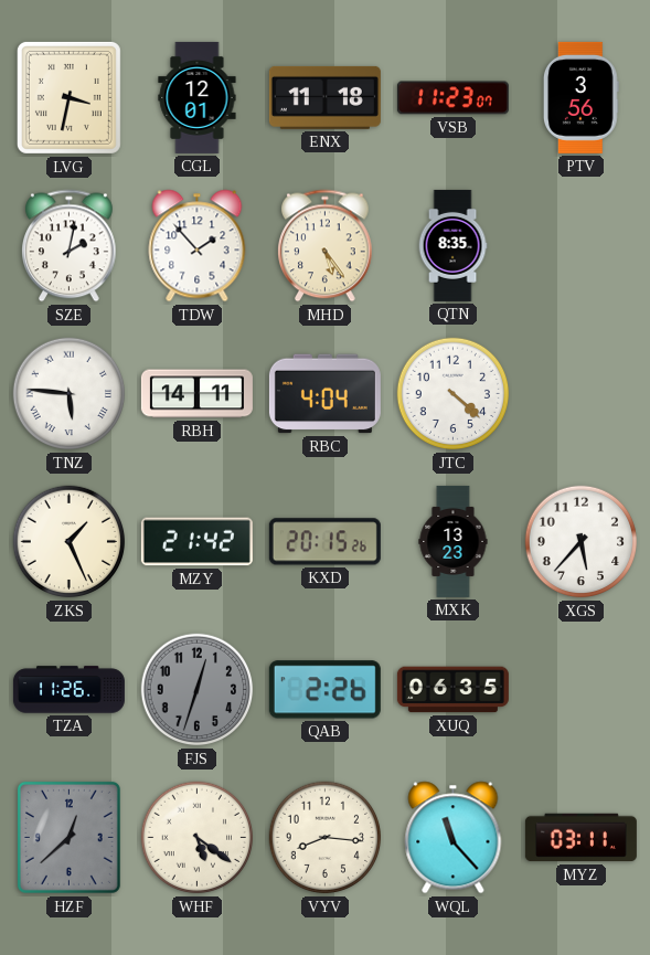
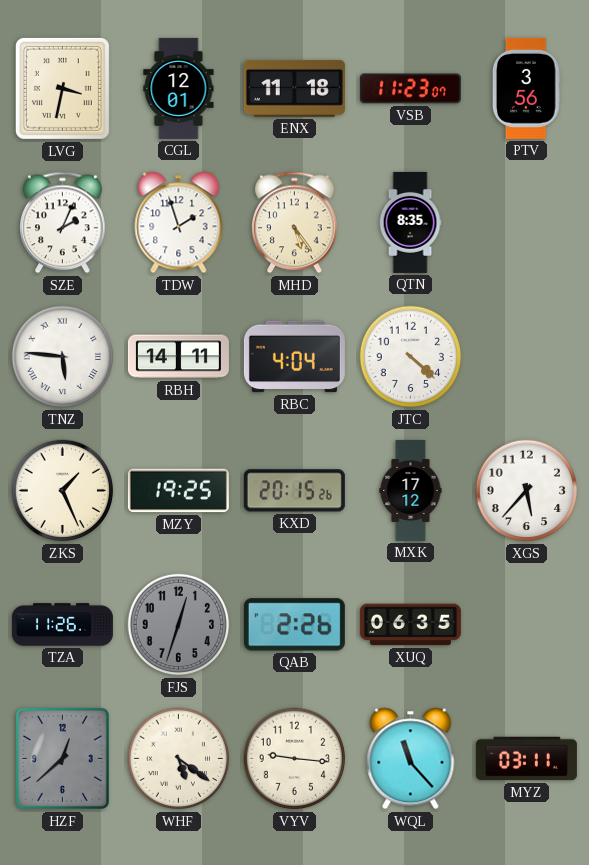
SZE: 2:02 -> 2:04 (63, 223)
TDW: 1:53 -> 1:57 (179, 223)
MZY: 21:42 -> 19:25 (178, 491)
MXK: 13:23 -> 17:12 (411, 490)
VYV: 8:16 -> 9:16 (295, 759)
